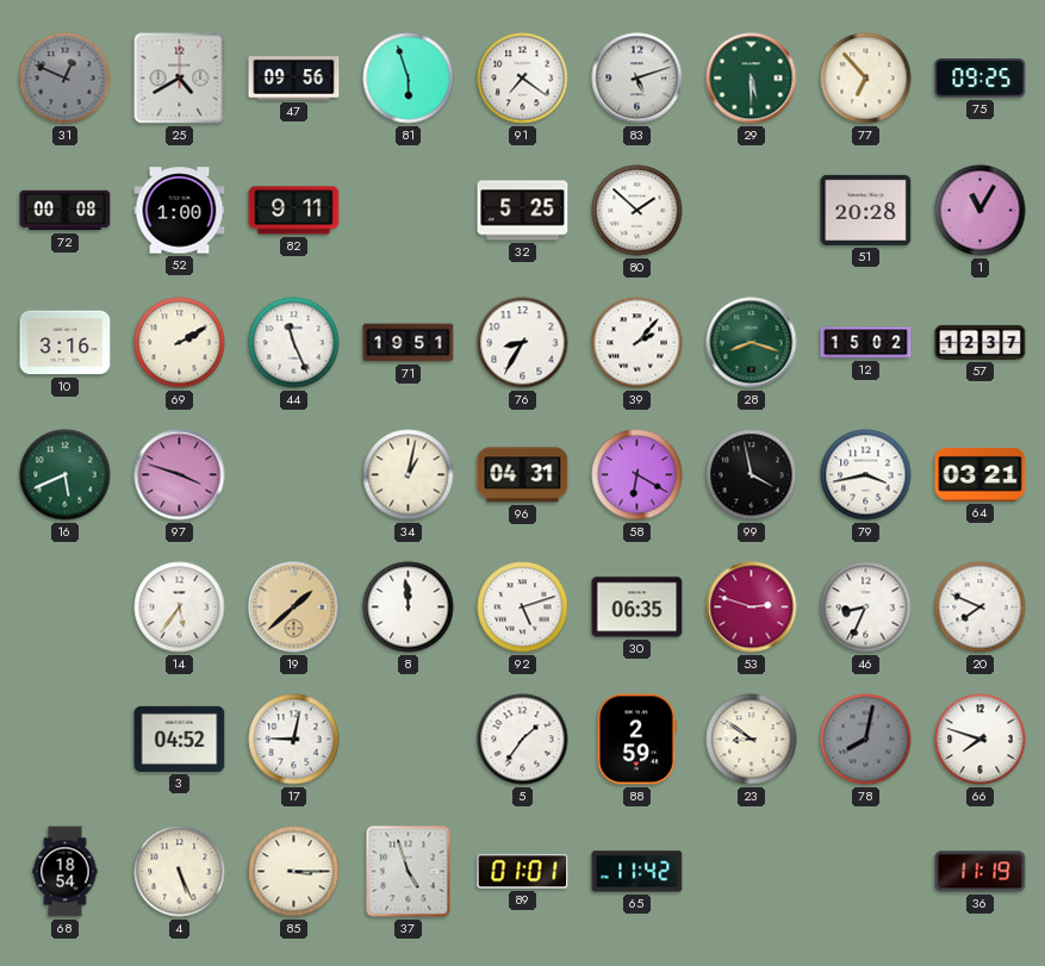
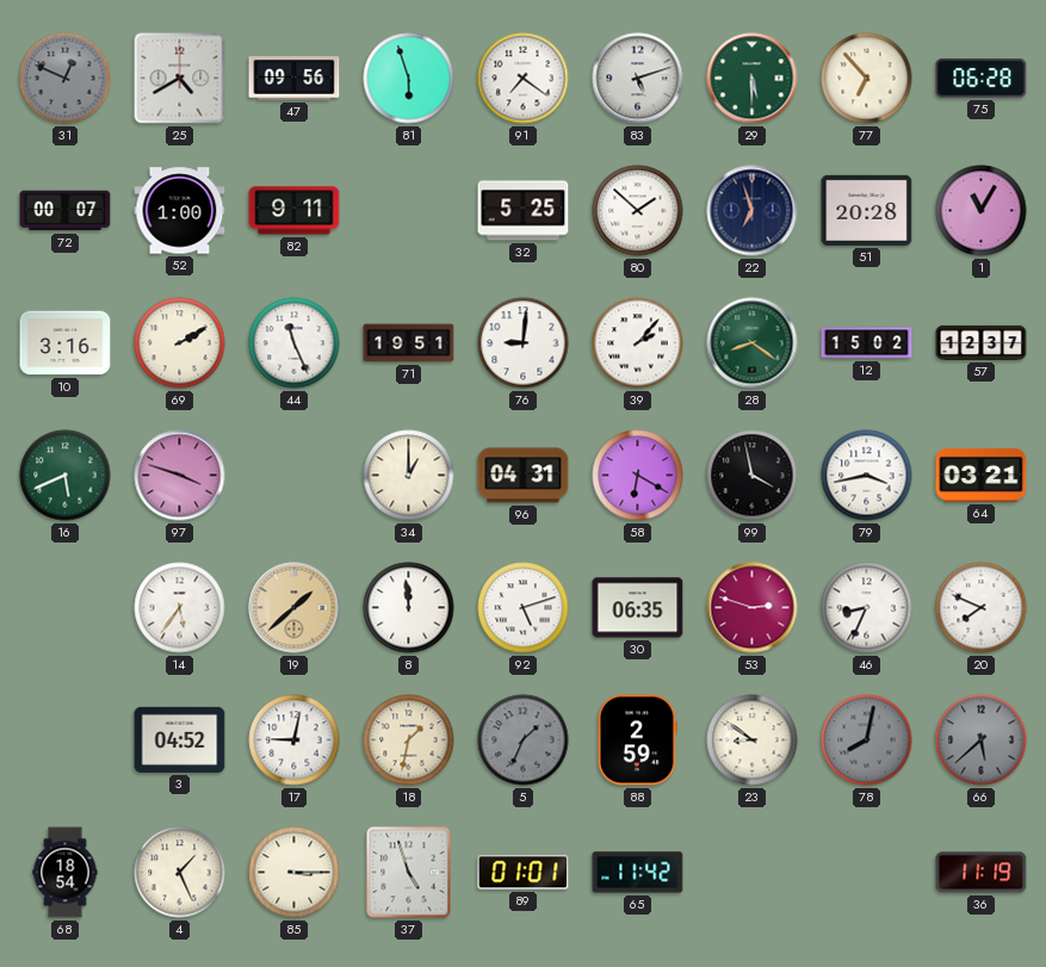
75: 09:25 -> 06:28 (982, 79)
72: 00:08 -> 00:07 (66, 211)
22: none -> 6:57 (753, 211)
76: 8:35 -> 9:01 (524, 343)
28: 8:18 -> 8:21 (753, 343)
34: 1:02 -> 1:00 (409, 476)
18: none -> 1:32 (409, 740)
5: 1:36 -> 1:34 (524, 740)
5 dial: white -> grey (524, 740)
66: 7:48 -> 5:38 (982, 740)
66 dial: white -> grey (982, 740)
4: 5:26 -> 1:26 (180, 873)
